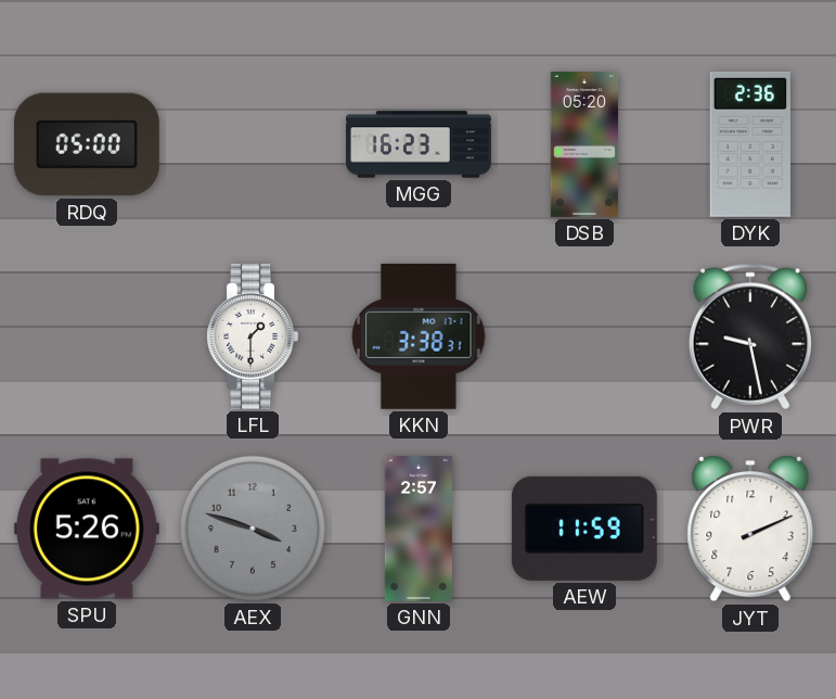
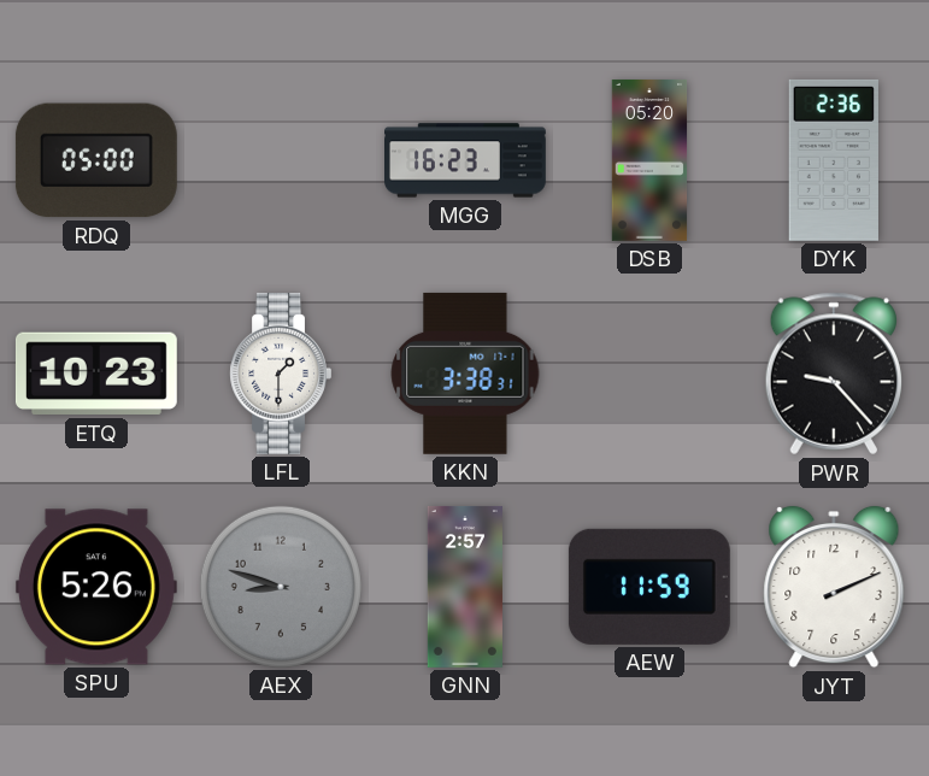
ETQ: none -> 10:23 (96, 374)
PWR: 9:28 -> 9:23 (834, 374)
AEX: 3:48 -> 8:48 (281, 587)
